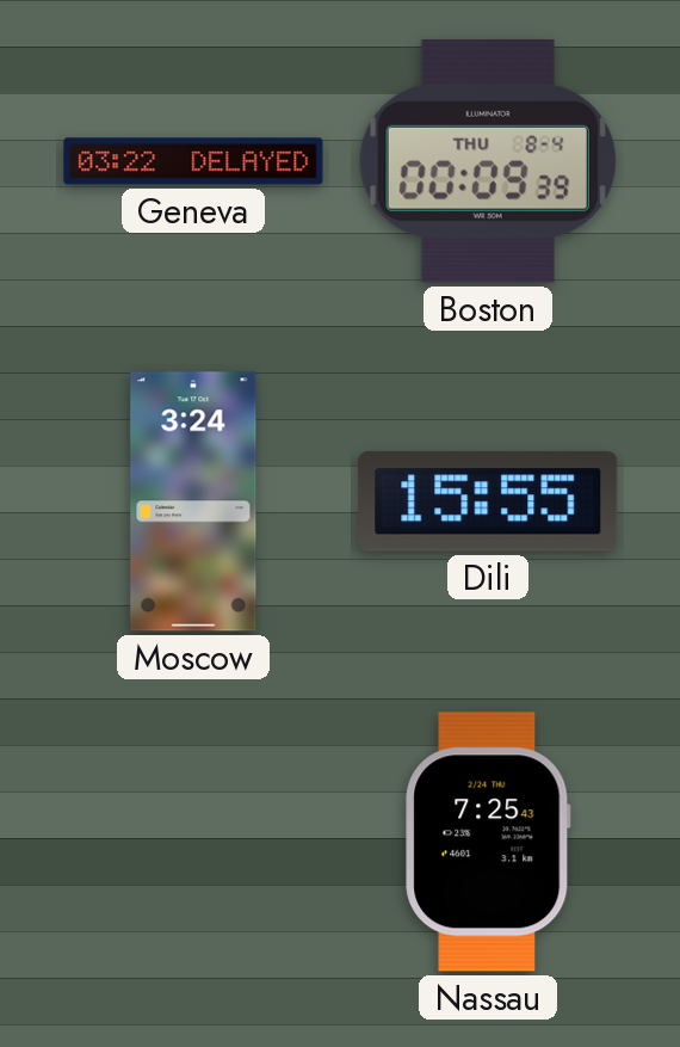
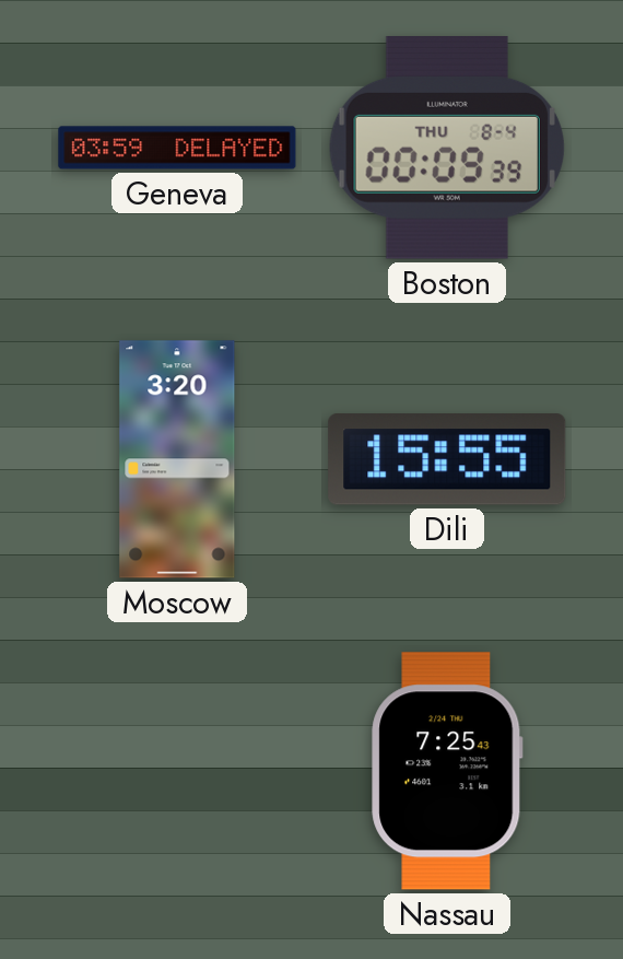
Geneva: 03:22 -> 03:59 (177, 148)
Moscow: 3:24 -> 3:20 (177, 459)
